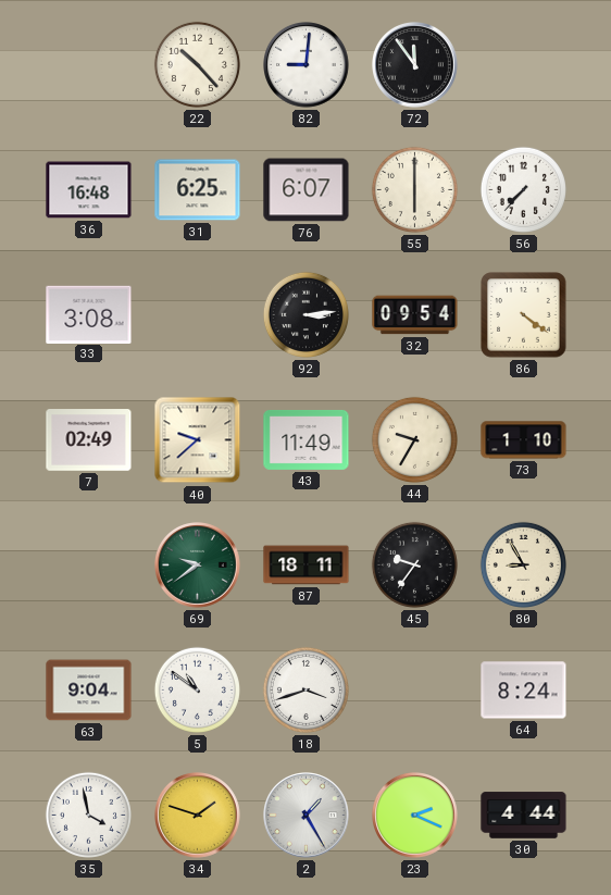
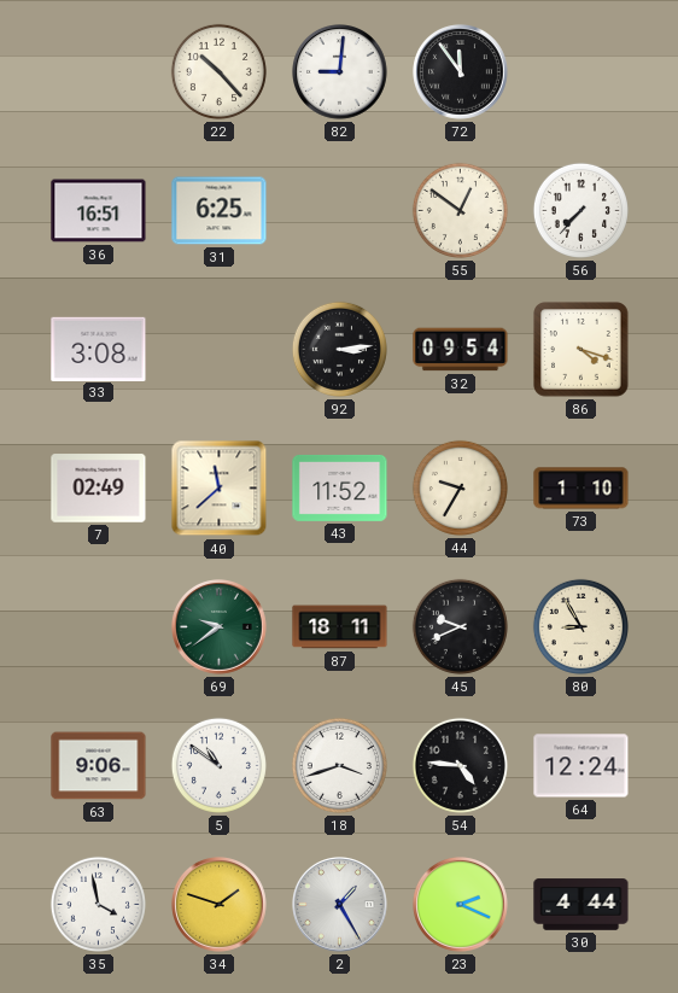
36: 16:48 -> 16:51 (99, 211)
76: 6:07 -> none (307, 190)
55: 6:00 -> 12:51 (460, 210)
86: 4:21 -> 4:18 (581, 350)
40: 9:38 -> 11:38 (220, 489)
43: 11:49 -> 11:52 (340, 487)
45: 9:36 -> 9:41 (460, 626)
63: 9:04 -> 9:06 (99, 766)
54: none -> 4:46 (460, 765)
64: 8:24 -> 12:24 (581, 766)
